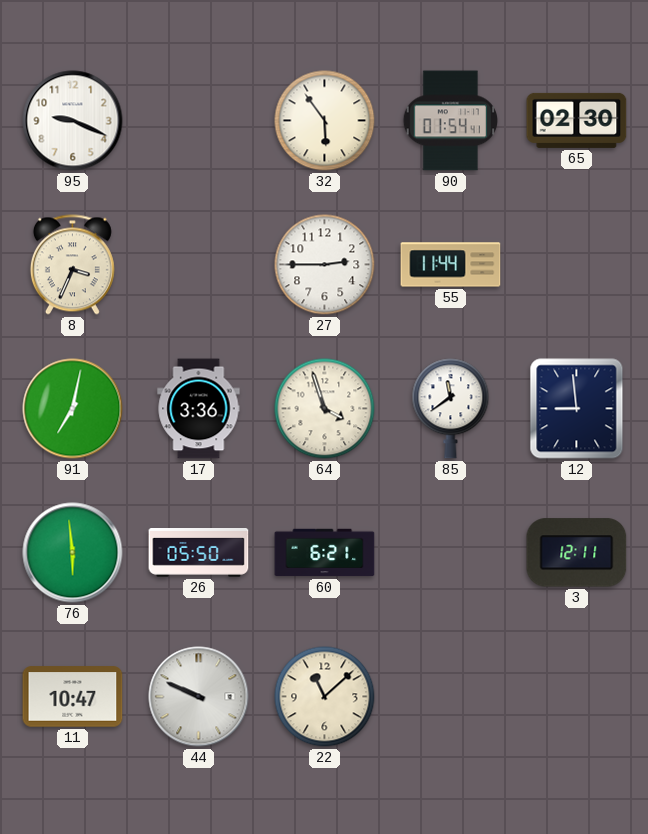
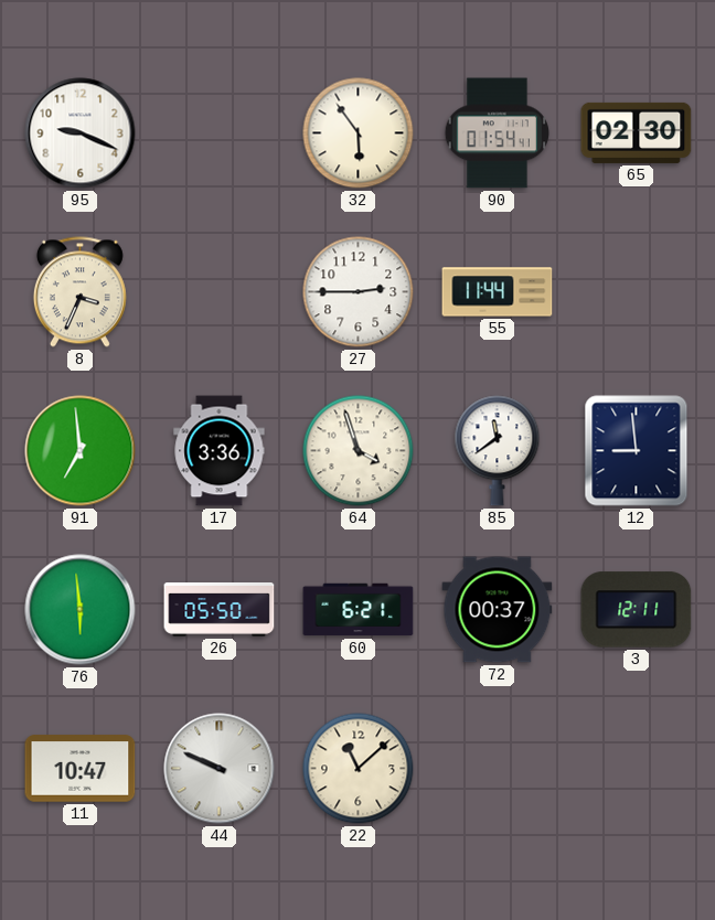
91: 7:02 -> 6:59 (81, 451)
72: none -> 00:37 (498, 610)
